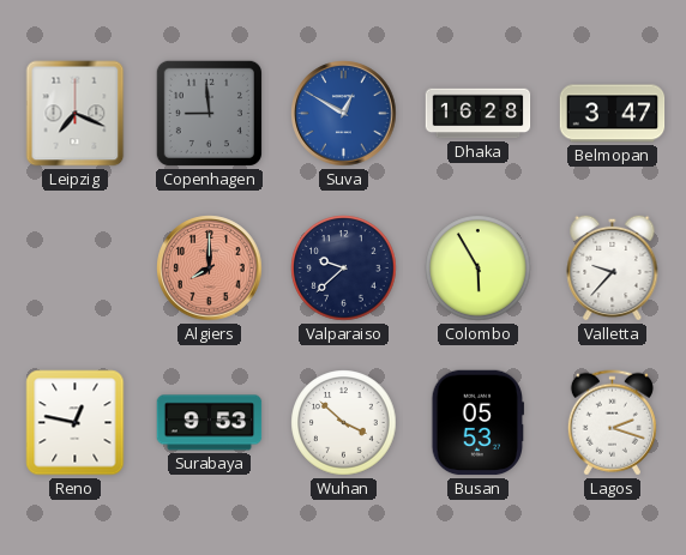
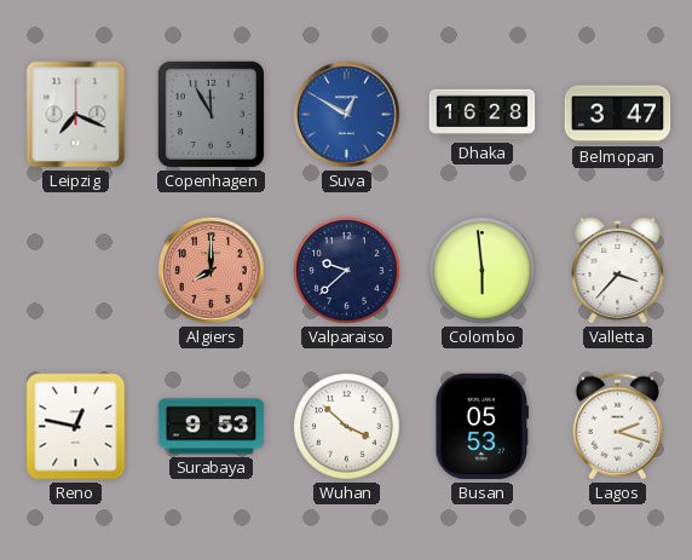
Copenhagen: 8:59 -> 11:55 (211, 114)
Colombo: 5:55 -> 5:59 (483, 271)
Valletta: 9:37 -> 3:37 (618, 270)
